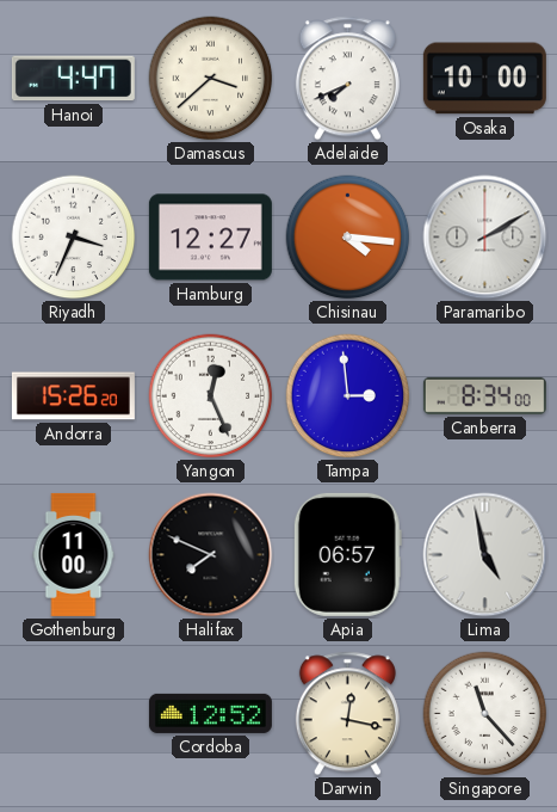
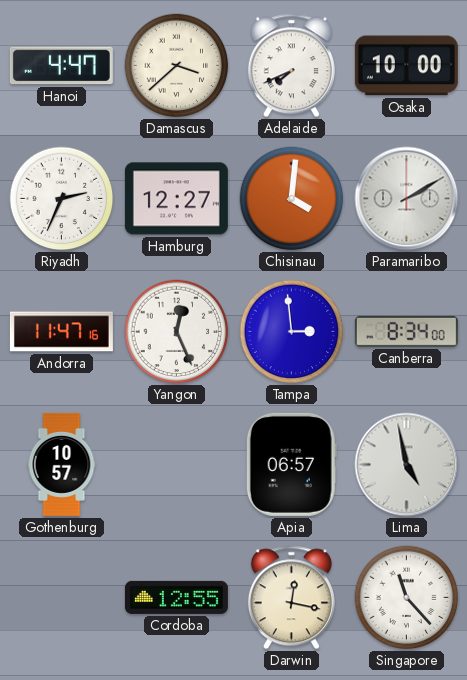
Riyadh: 3:34 -> 2:34 (62, 199)
Chisinau: 4:16 -> 4:01 (292, 199)
Andorra: 15:26 -> 11:47 (61, 332)
Gothenburg: 11:00 -> 10:57 (62, 464)
Halifax: 7:49 -> none (211, 555)
Cordoba: 12:52 -> 12:55 (176, 597)
